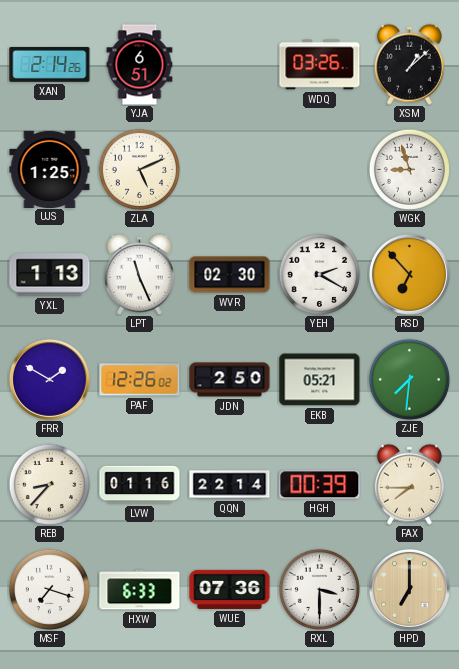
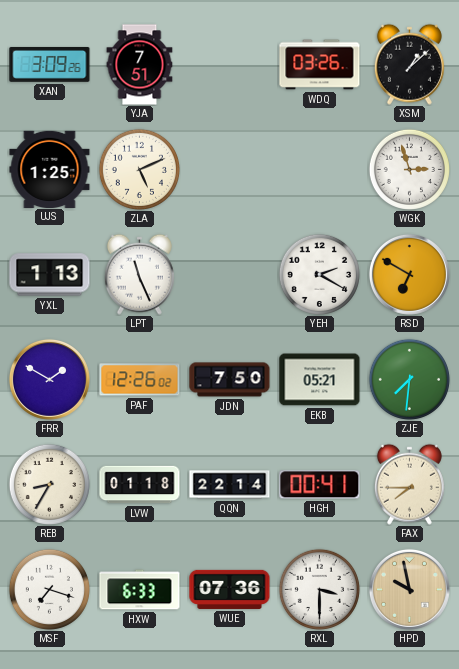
XAN: 2:14 -> 3:09 (50, 65)
YJA: 6:51 -> 7:51 (140, 65)
WGK: 8:57 -> 2:57 (409, 169)
WVR: 02:30 -> none (230, 275)
RSD: 6:53 -> 6:50 (409, 274)
JDN: 2:50 -> 7:50 (230, 380)
REB: 8:37 -> 8:35 (49, 484)
LVW: 01:16 -> 01:18 (140, 485)
HGH: 00:39 -> 00:41 (320, 485)
HPD: 7:00 -> 9:58 (409, 589)
